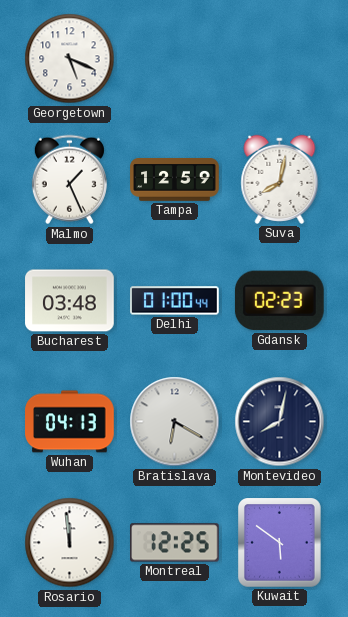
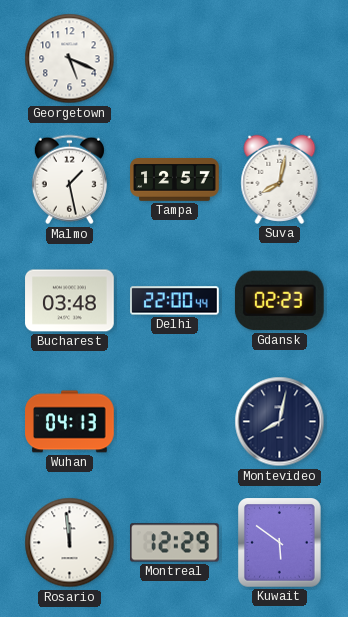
Malmo: 1:26 -> 1:28 (69, 180)
Tampa: 12:59 -> 12:57 (175, 180)
Delhi: 01:00 -> 22:00 (175, 301)
Bratislava: 6:20 -> none (175, 422)
Montreal: 12:25 -> 12:29 (175, 543)
